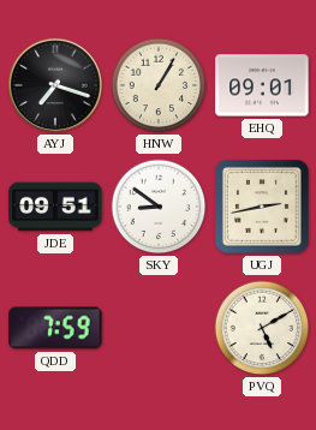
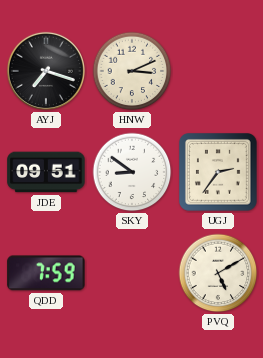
HNW: 1:05 -> 3:11 (132, 71)
EHQ: 09:01 -> none (262, 85)
UGJ: 2:43 -> 2:36 (219, 173)
